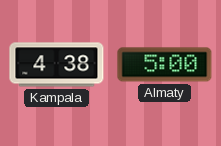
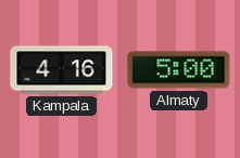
Kampala: 4:38 -> 4:16 (62, 70)
